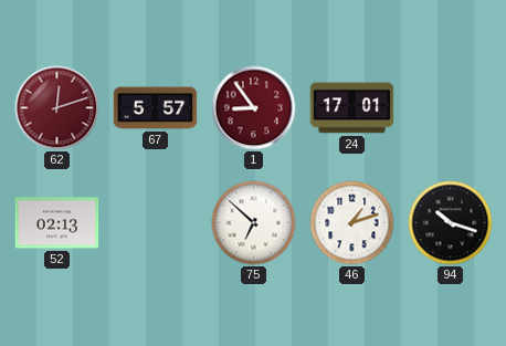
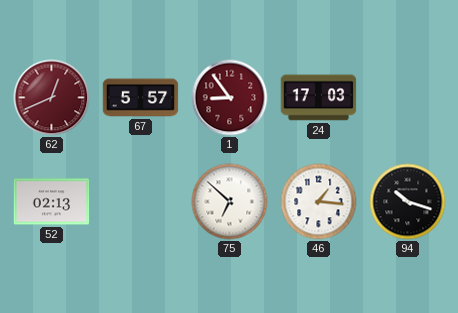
62: 12:12 -> 12:41 (52, 98)
24: 17:01 -> 17:03 (319, 98)
46: 1:12 -> 1:16 (319, 202)
